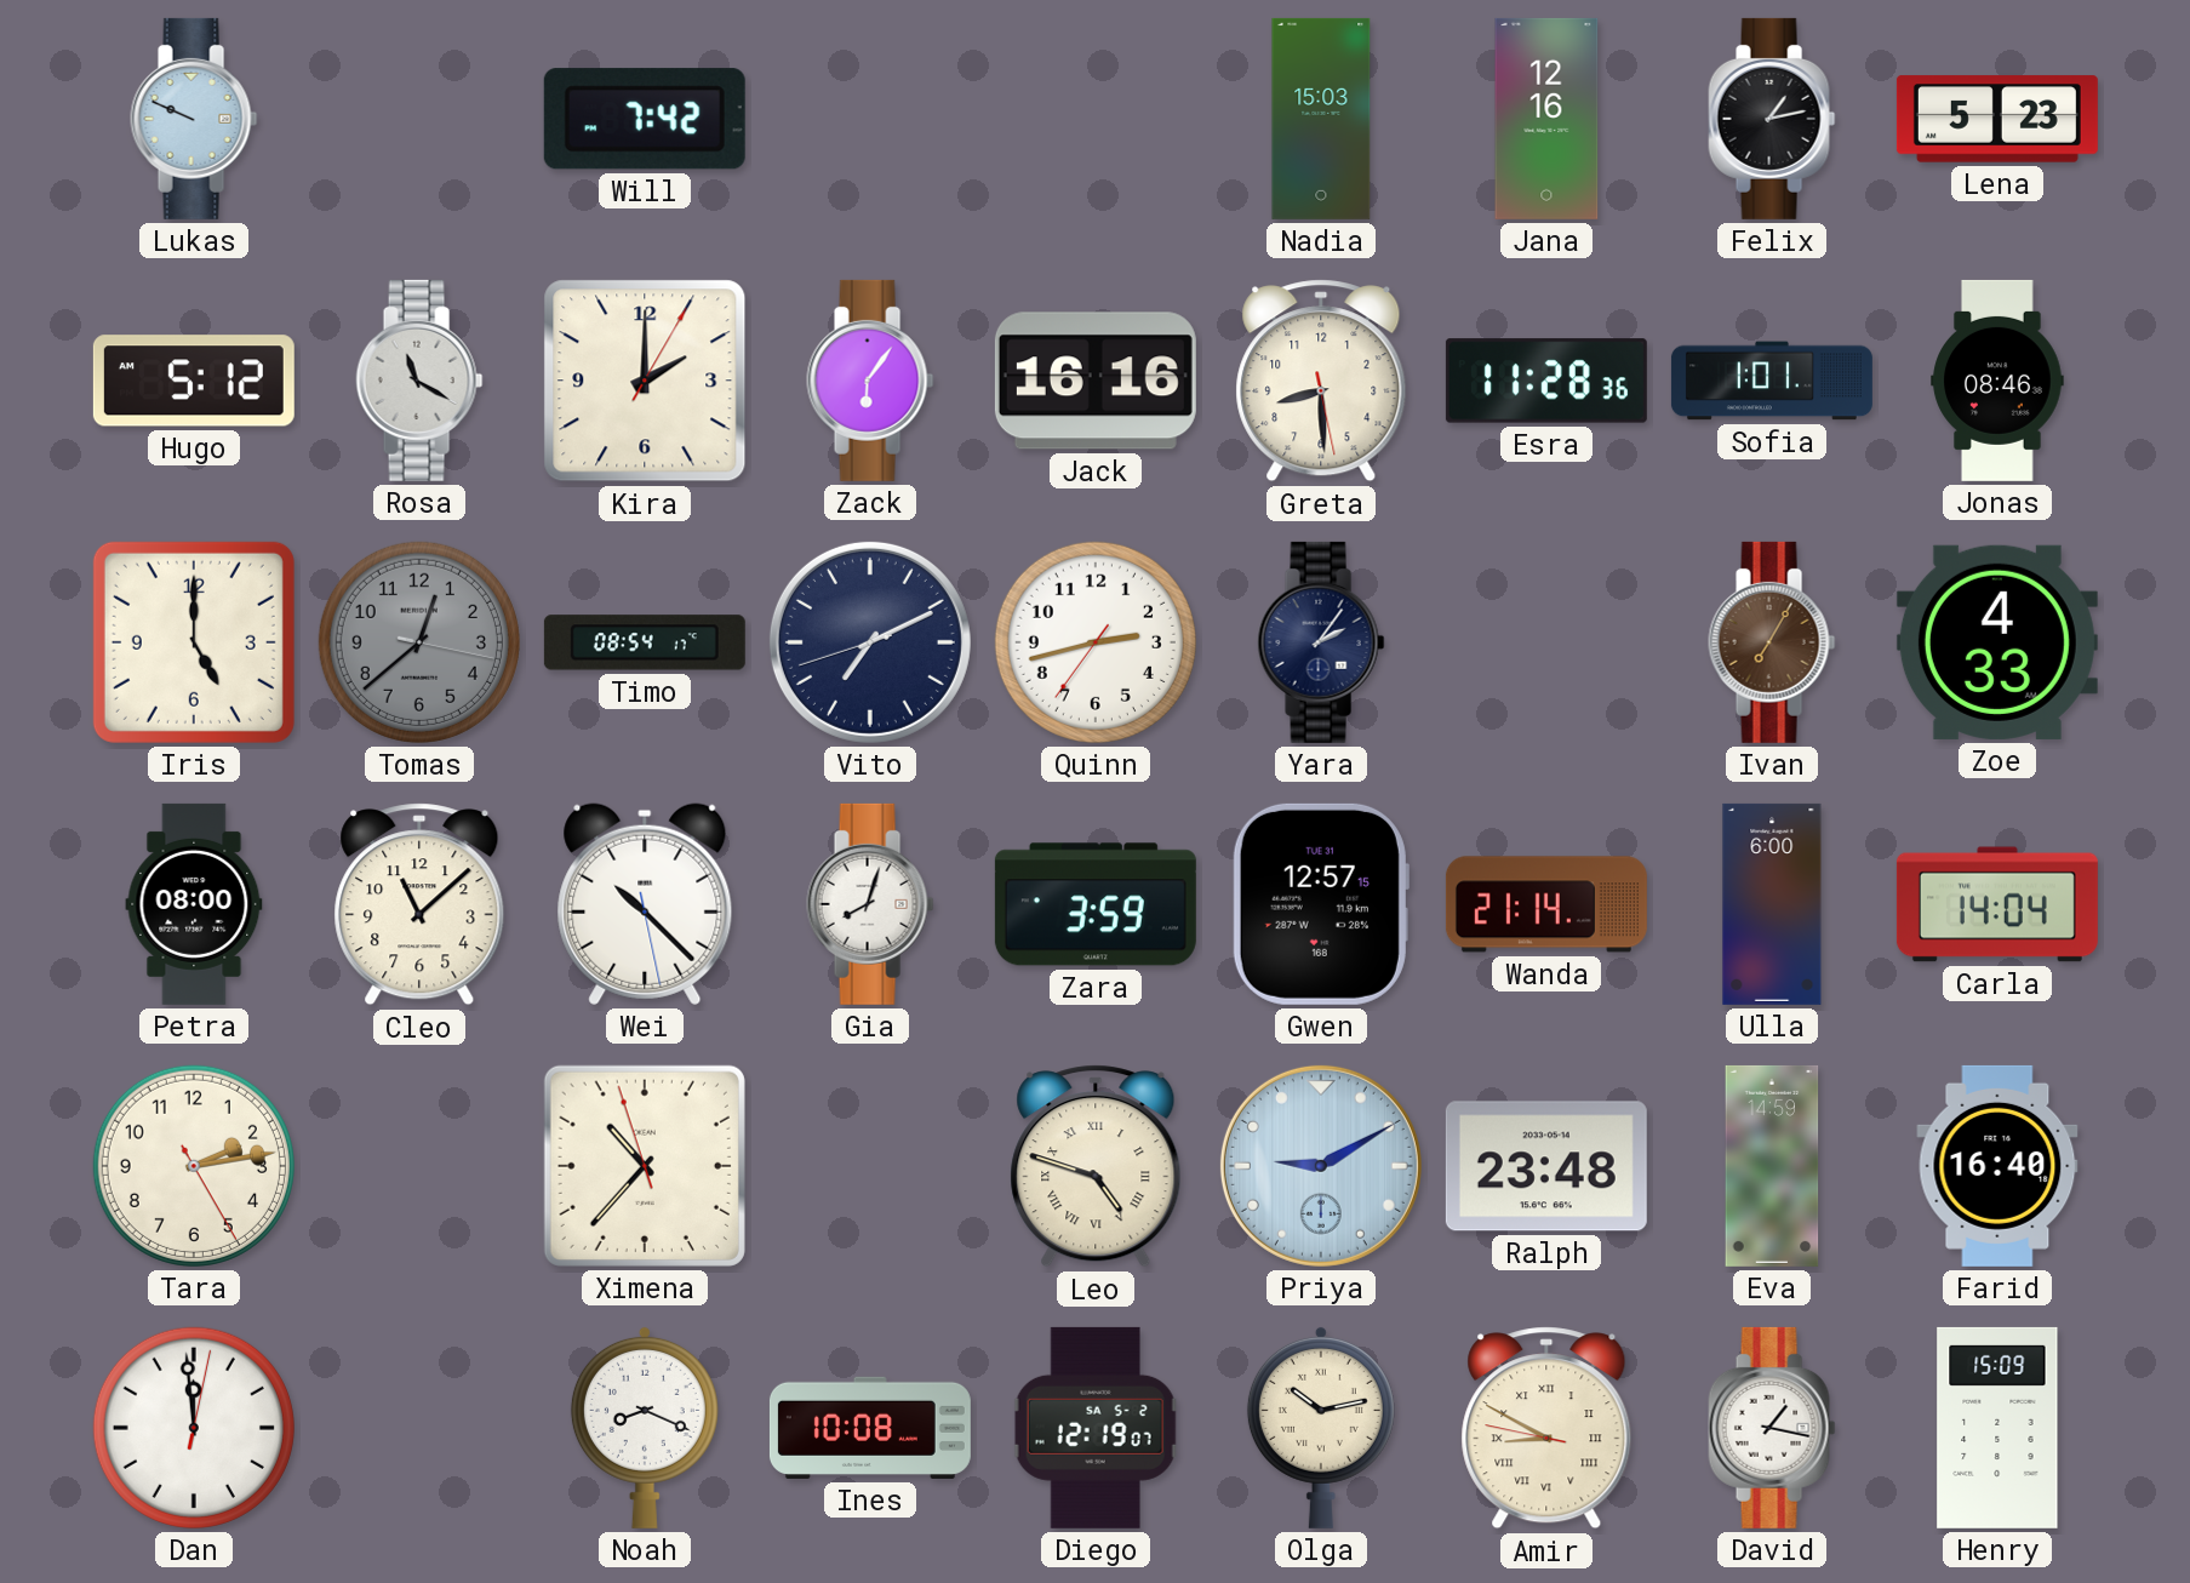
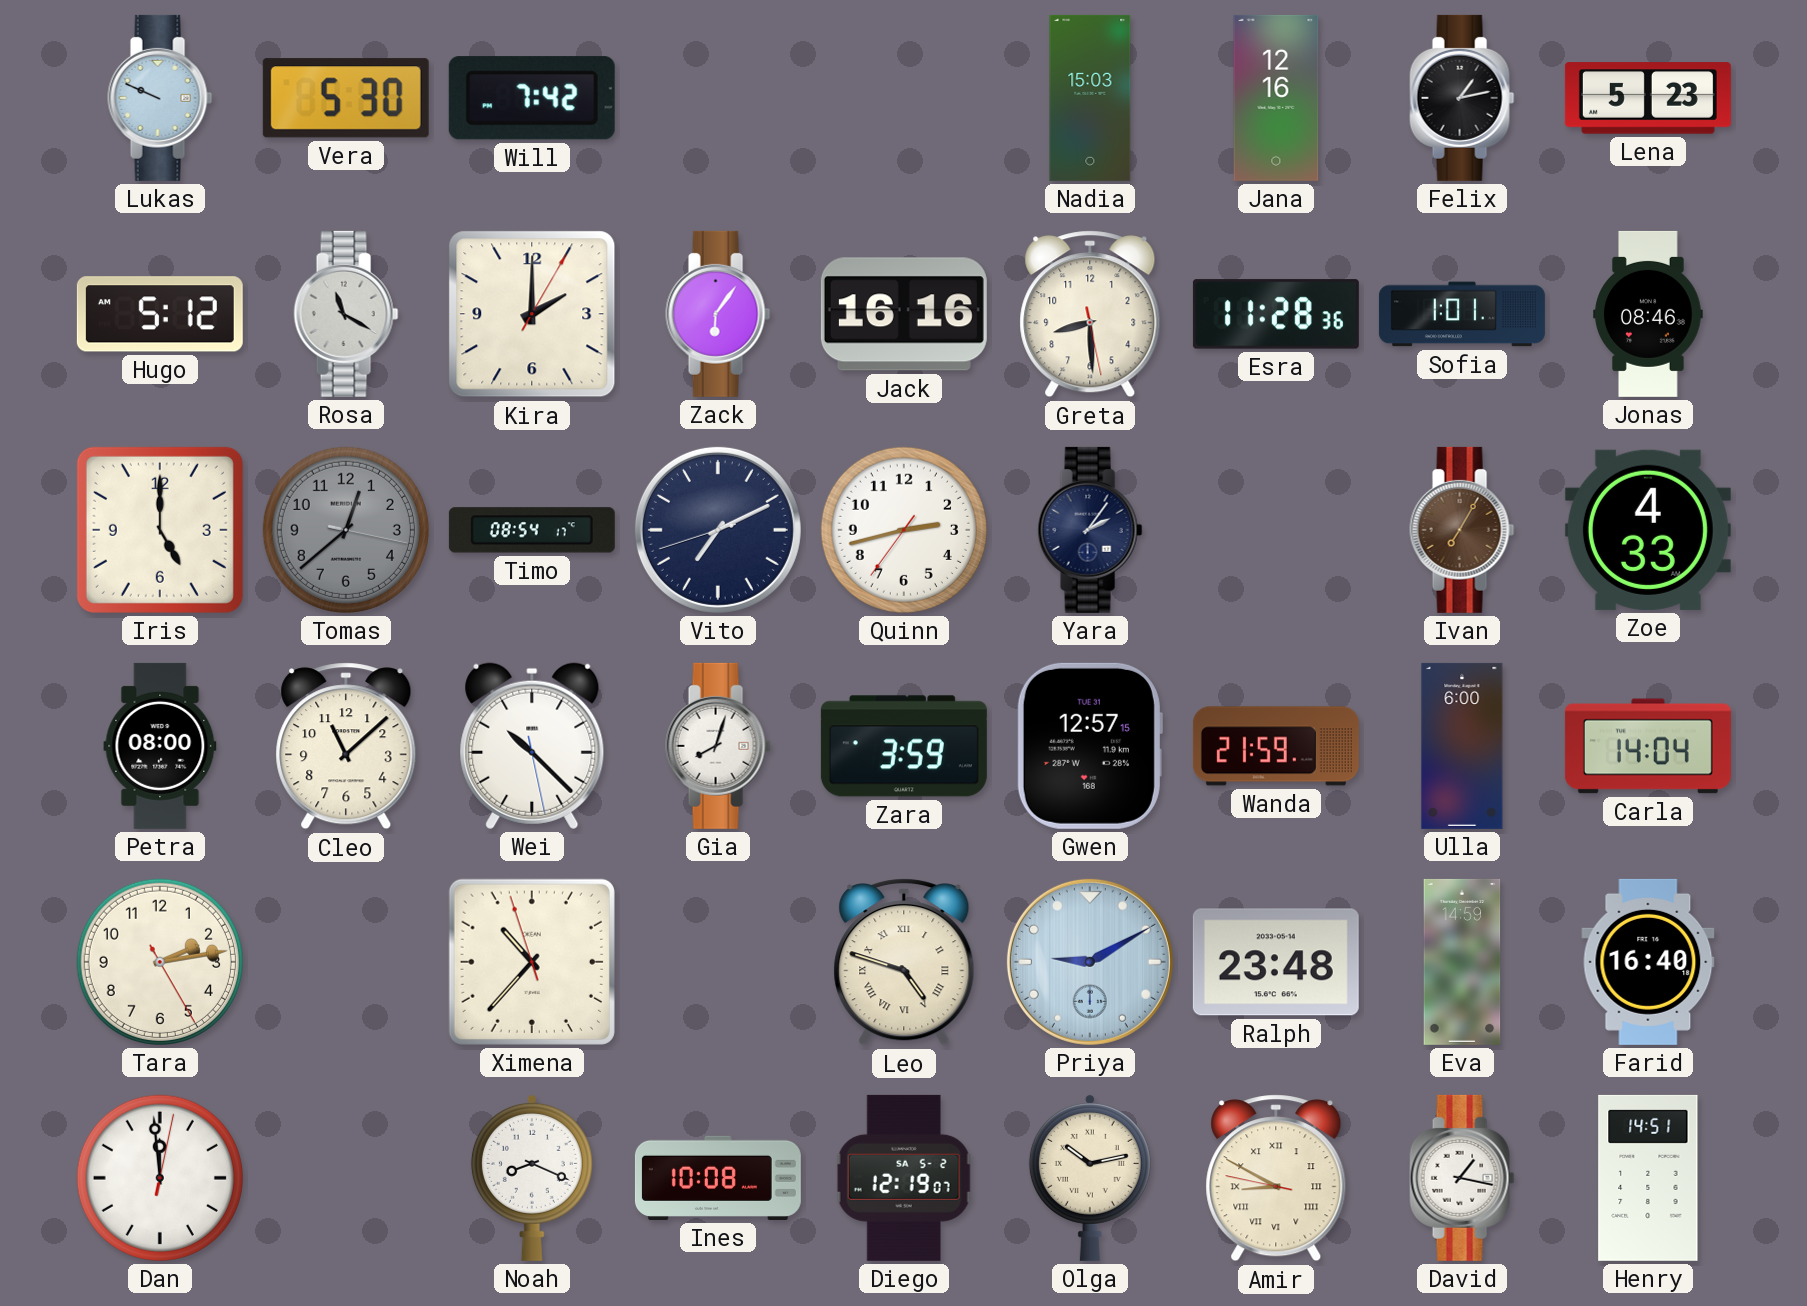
Vera: none -> 5:30 (346, 98)
Wanda: 21:14 -> 21:59 (1276, 746)
Henry: 15:09 -> 14:51 (1648, 1178)
